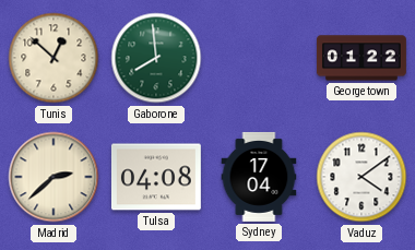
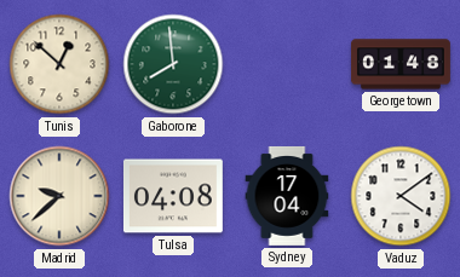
Georgetown: 01:22 -> 01:48 (401, 64)
Madrid: 2:38 -> 9:38 (59, 196)
